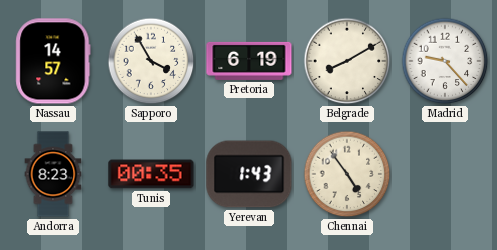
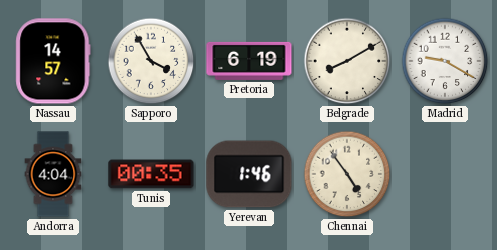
Madrid: 9:23 -> 9:20 (445, 61)
Andorra: 8:23 -> 4:04 (53, 174)
Yerevan: 1:43 -> 1:46 (249, 174)
